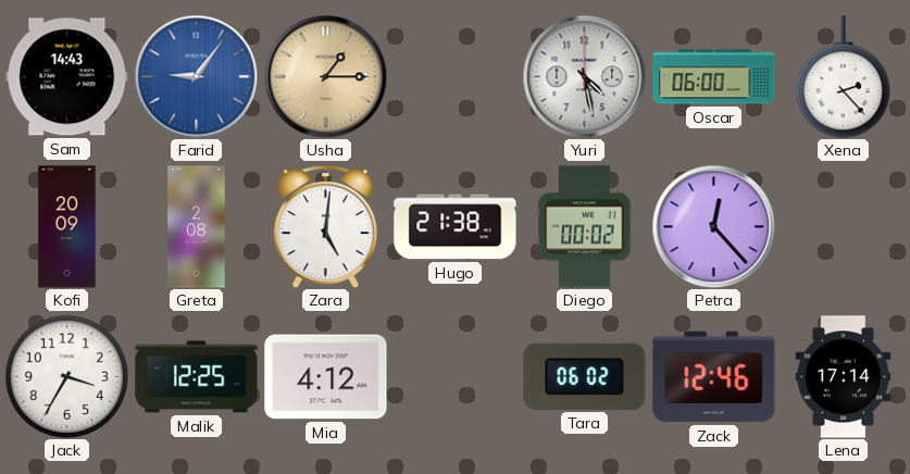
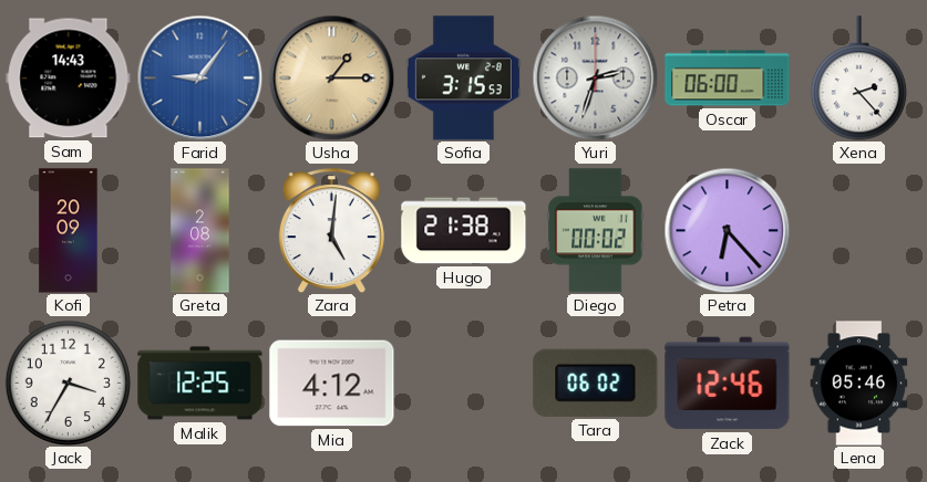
Sofia: none -> 3:15 (463, 78)
Yuri: 4:28 -> 2:33 (595, 77)
Petra: 12:23 -> 6:23 (727, 230)
Lena: 17:14 -> 05:46 (859, 384)
